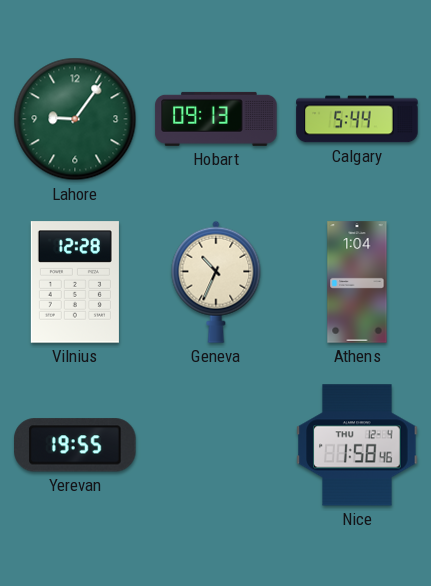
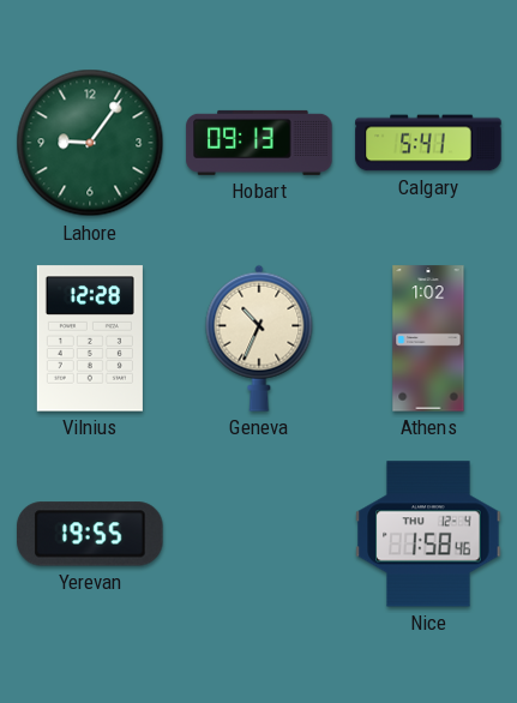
Calgary: 5:44 -> 5:41 (428, 143)
Athens: 1:04 -> 1:02 (428, 338)
